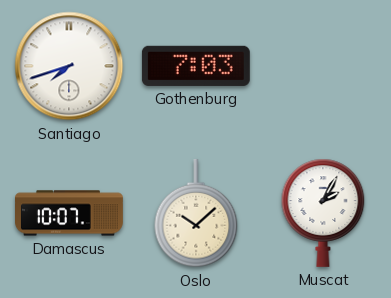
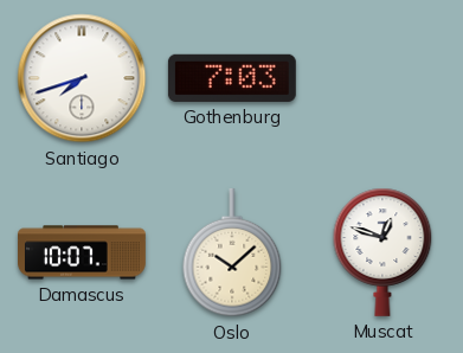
Muscat: 2:05 -> 12:48 (382, 252)
